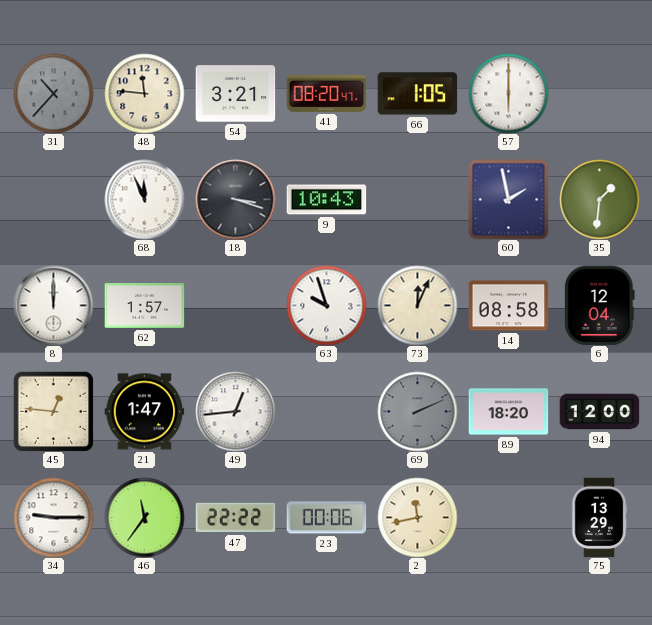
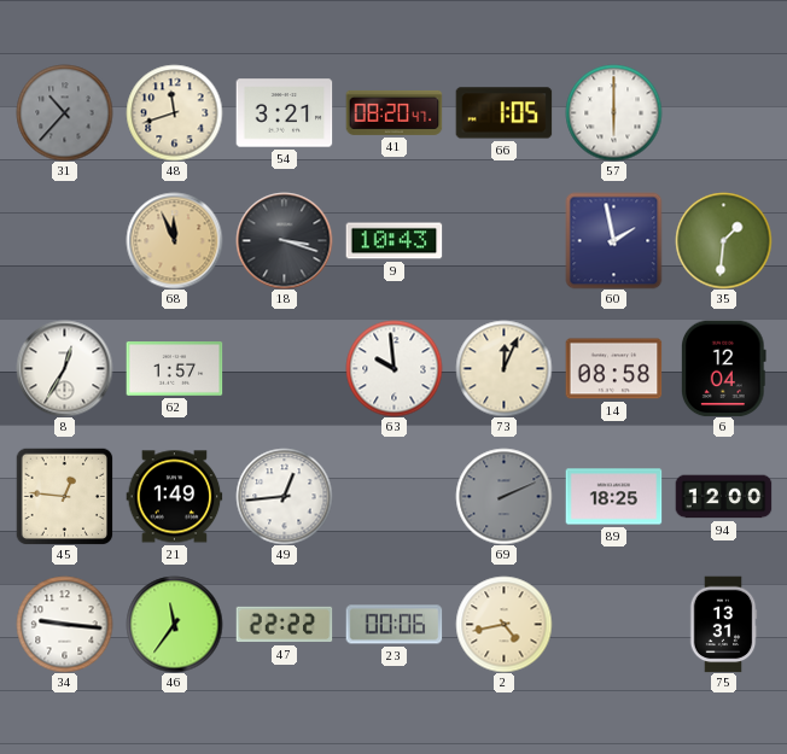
48: 11:46 -> 11:42 (174, 112)
68 dial: white -> champagne (174, 240)
8: 12:00 -> 12:35 (64, 368)
63: 9:57 -> 9:59 (393, 368)
21: 1:47 -> 1:49 (174, 497)
89: 18:20 -> 18:25 (613, 497)
34: 9:15 -> 9:16 (64, 624)
2: 11:43 -> 4:43 (503, 624)
75: 13:29 -> 13:31 (723, 624)
